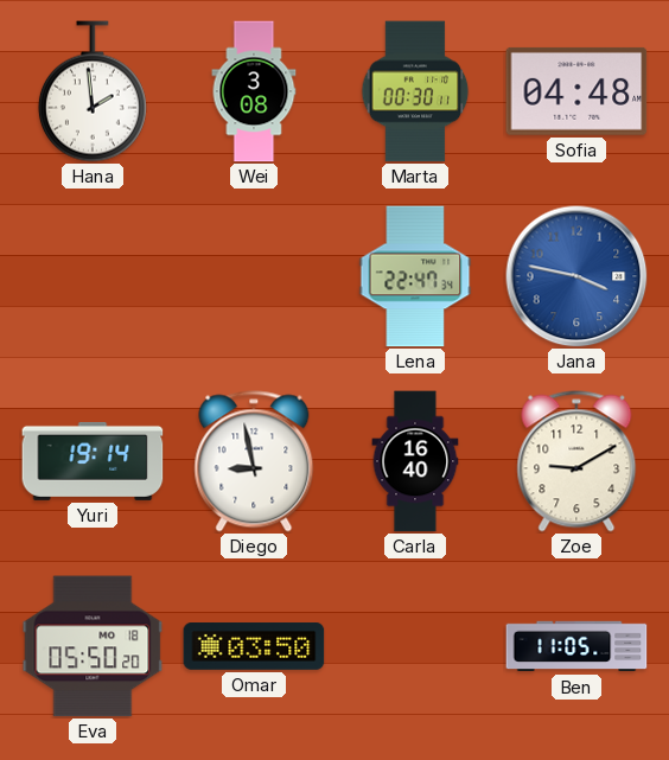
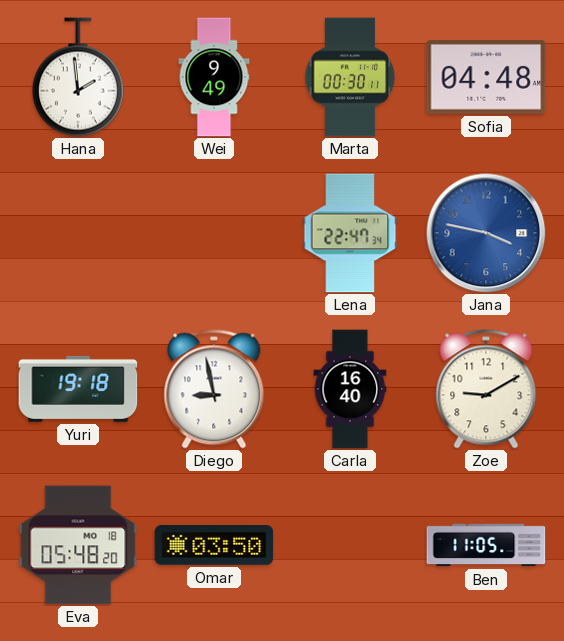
Wei: 3:08 -> 9:49 (214, 77)
Yuri: 19:14 -> 19:18 (78, 389)
Eva: 05:50 -> 05:48 (78, 545)
